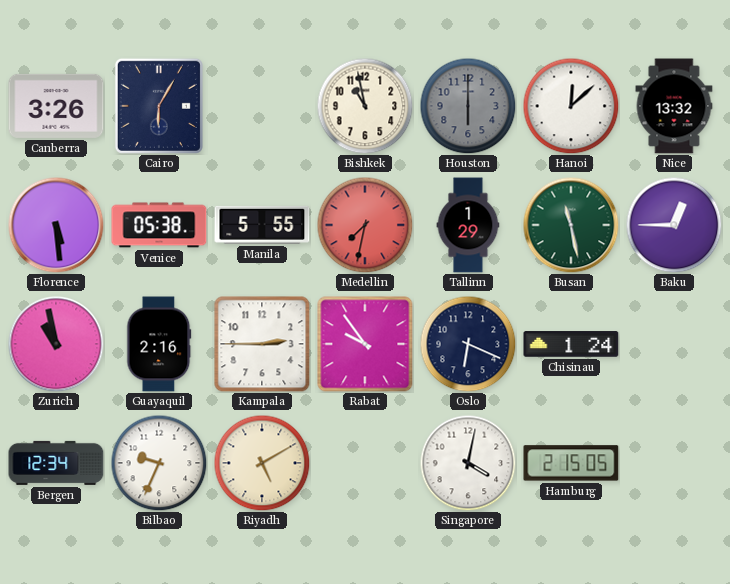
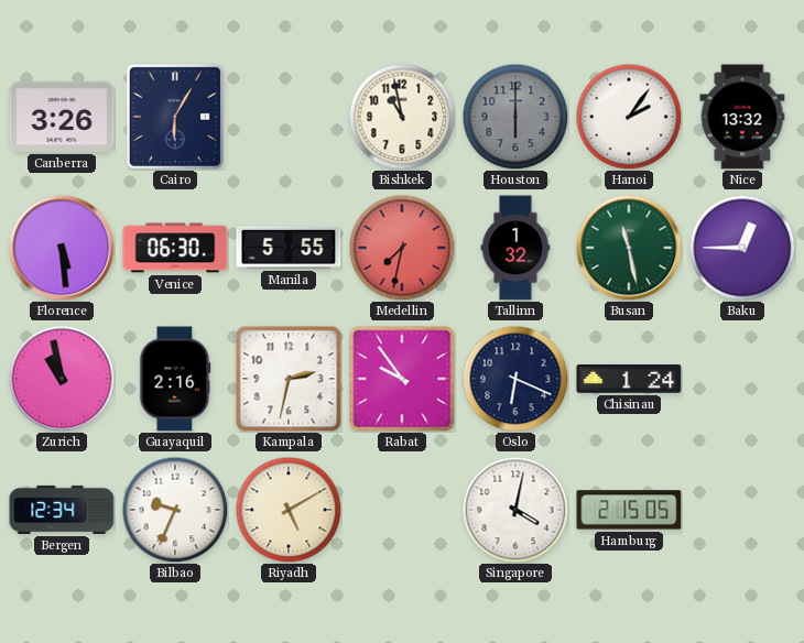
Hanoi: 12:08 -> 2:06 (629, 117)
Venice: 05:38 -> 06:30 (175, 248)
Tallinn: 1:29 -> 1:32 (515, 248)
Kampala: 2:45 -> 2:32 (289, 379)
